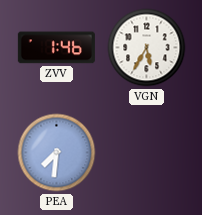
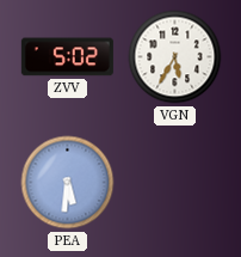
ZVV: 1:46 -> 5:02 (67, 57)
PEA: 7:31 -> 5:31 (68, 183)
